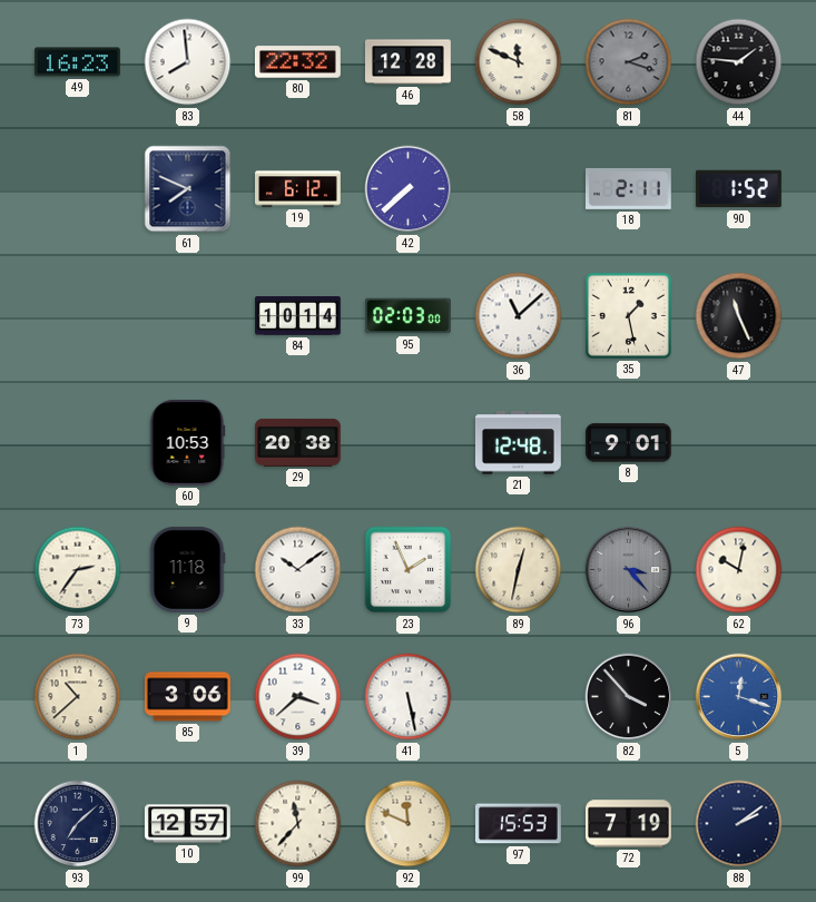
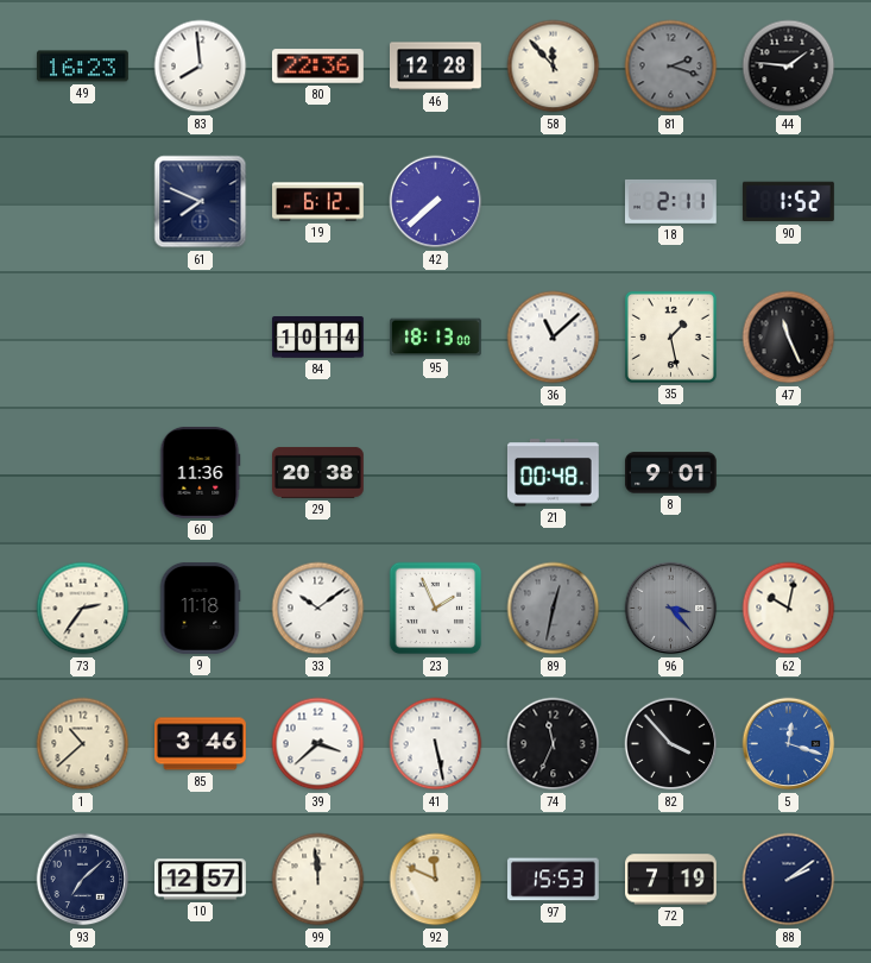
80: 22:32 -> 22:36 (317, 67)
58: 11:49 -> 11:53 (554, 67)
95: 02:03 -> 18:13 (436, 338)
60: 10:53 -> 11:36 (200, 472)
21: 12:48 -> 00:48 (553, 473)
89 dial: cream -> grey (554, 609)
85: 3:06 -> 3:46 (201, 744)
74: none -> 11:34 (554, 744)
99: 11:37 -> 11:59 (318, 880)
